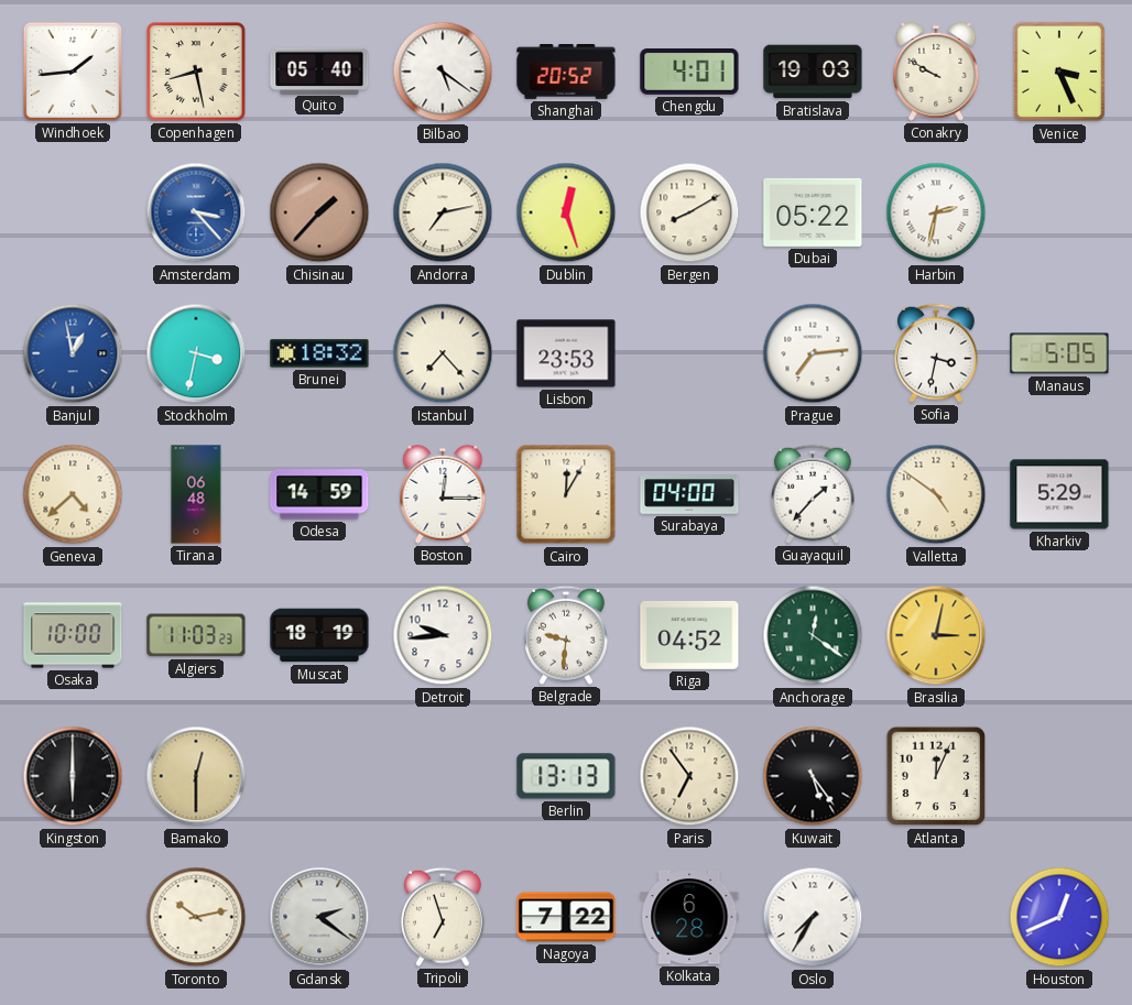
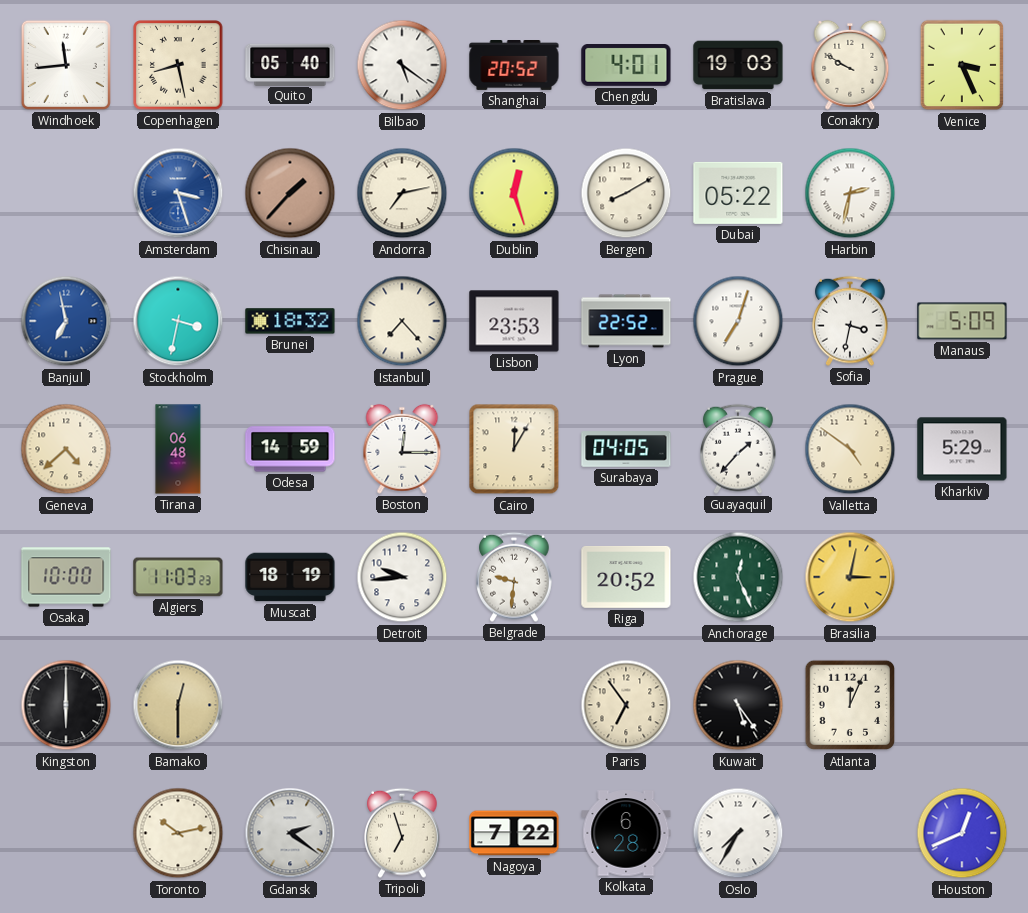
Windhoek: 1:44 -> 11:44 (66, 65)
Amsterdam: 3:23 -> 3:27 (178, 193)
Banjul: 12:58 -> 6:58 (66, 321)
Lyon: none -> 22:52 (626, 321)
Prague: 7:14 -> 7:03 (738, 321)
Manaus: 5:05 -> 5:09 (962, 321)
Surabaya: 04:00 -> 04:05 (626, 449)
Riga: 04:52 -> 20:52 (626, 577)
Anchorage: 12:21 -> 12:26 (738, 577)
Berlin: 13:13 -> none (566, 776)
